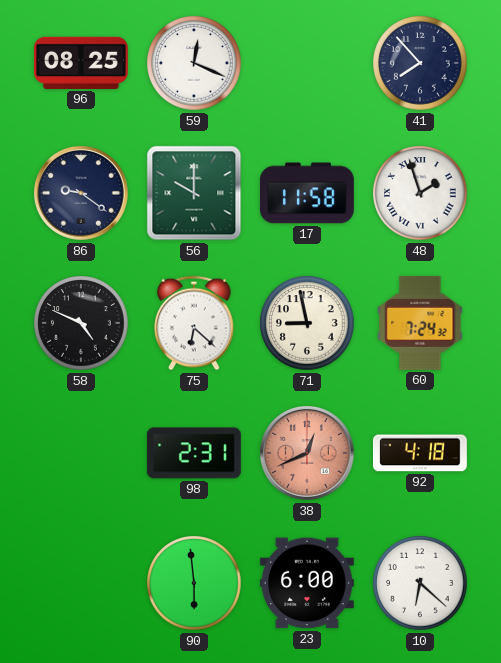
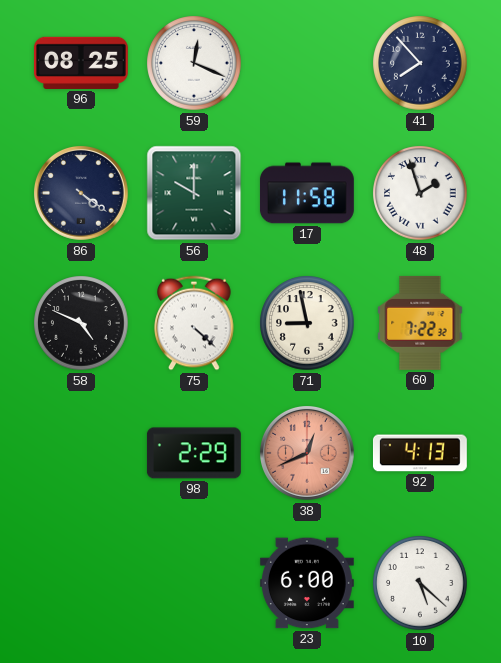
86: 9:21 -> 4:21 (82, 194)
75: 6:22 -> 4:22 (194, 323)
60: 7:24 -> 7:22 (420, 323)
98: 2:31 -> 2:29 (194, 453)
92: 4:18 -> 4:13 (420, 453)
90: 5:59 -> none (194, 583)
10: 6:22 -> 5:22 (420, 583)
